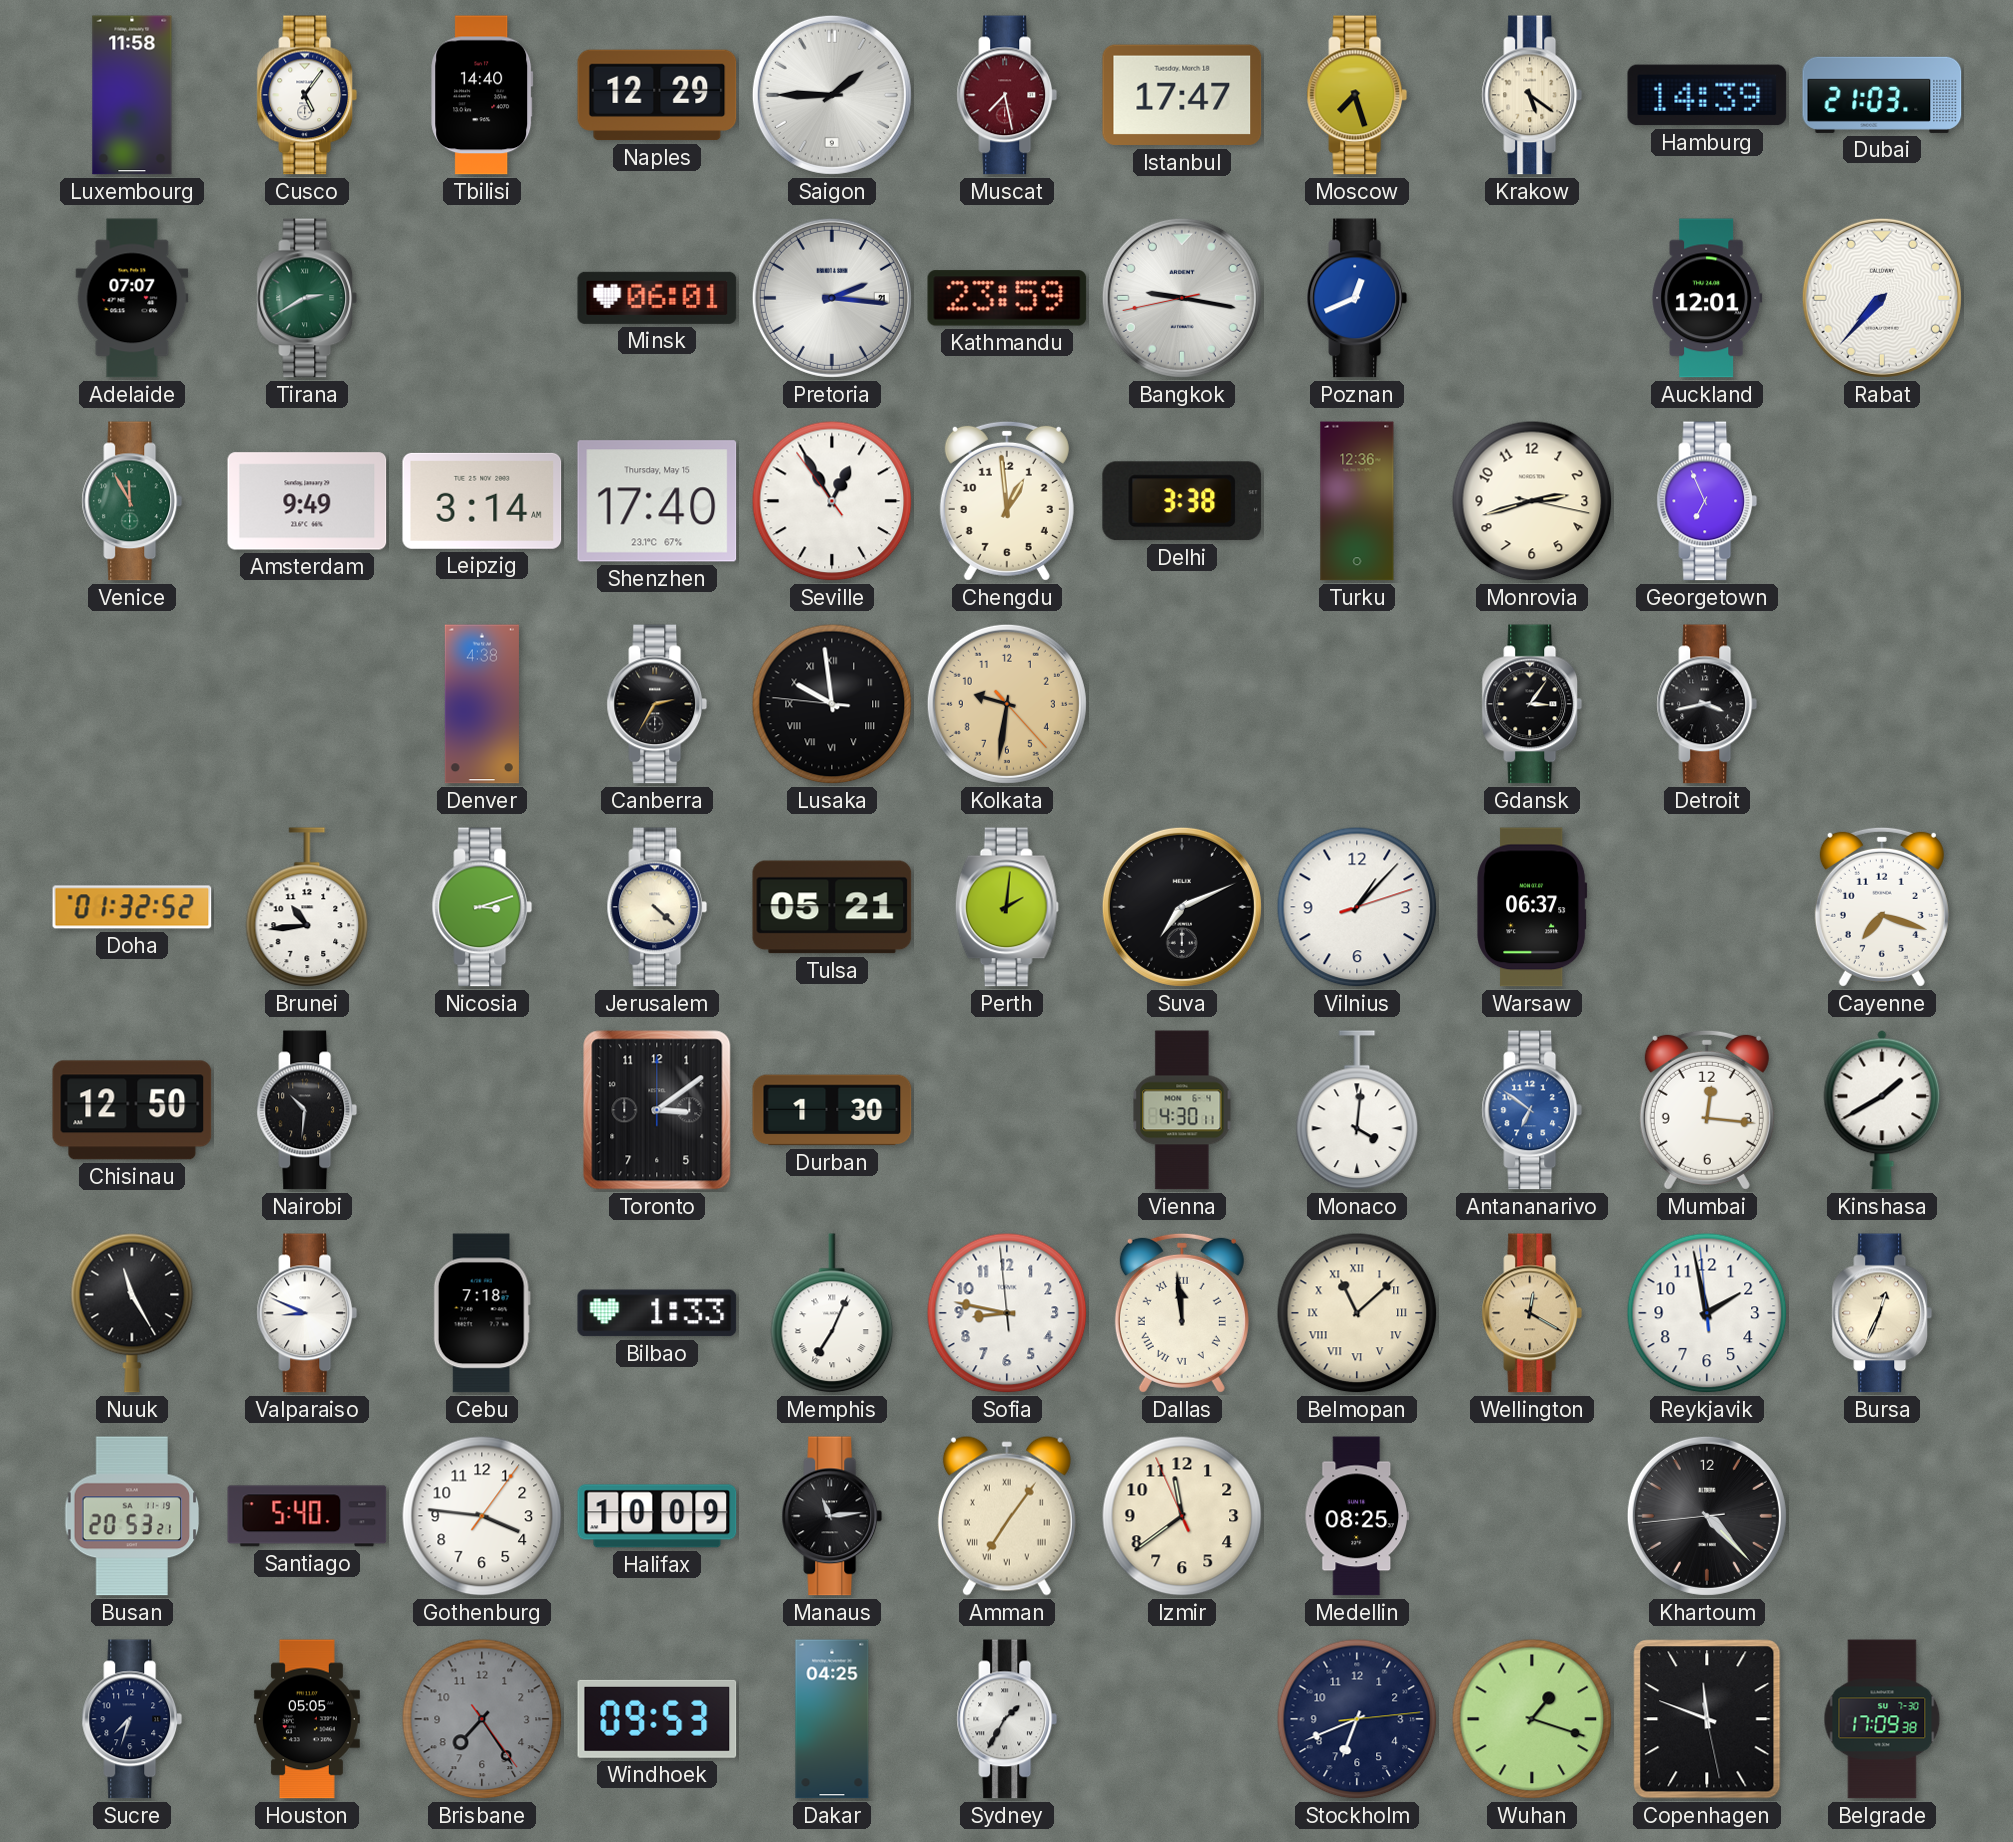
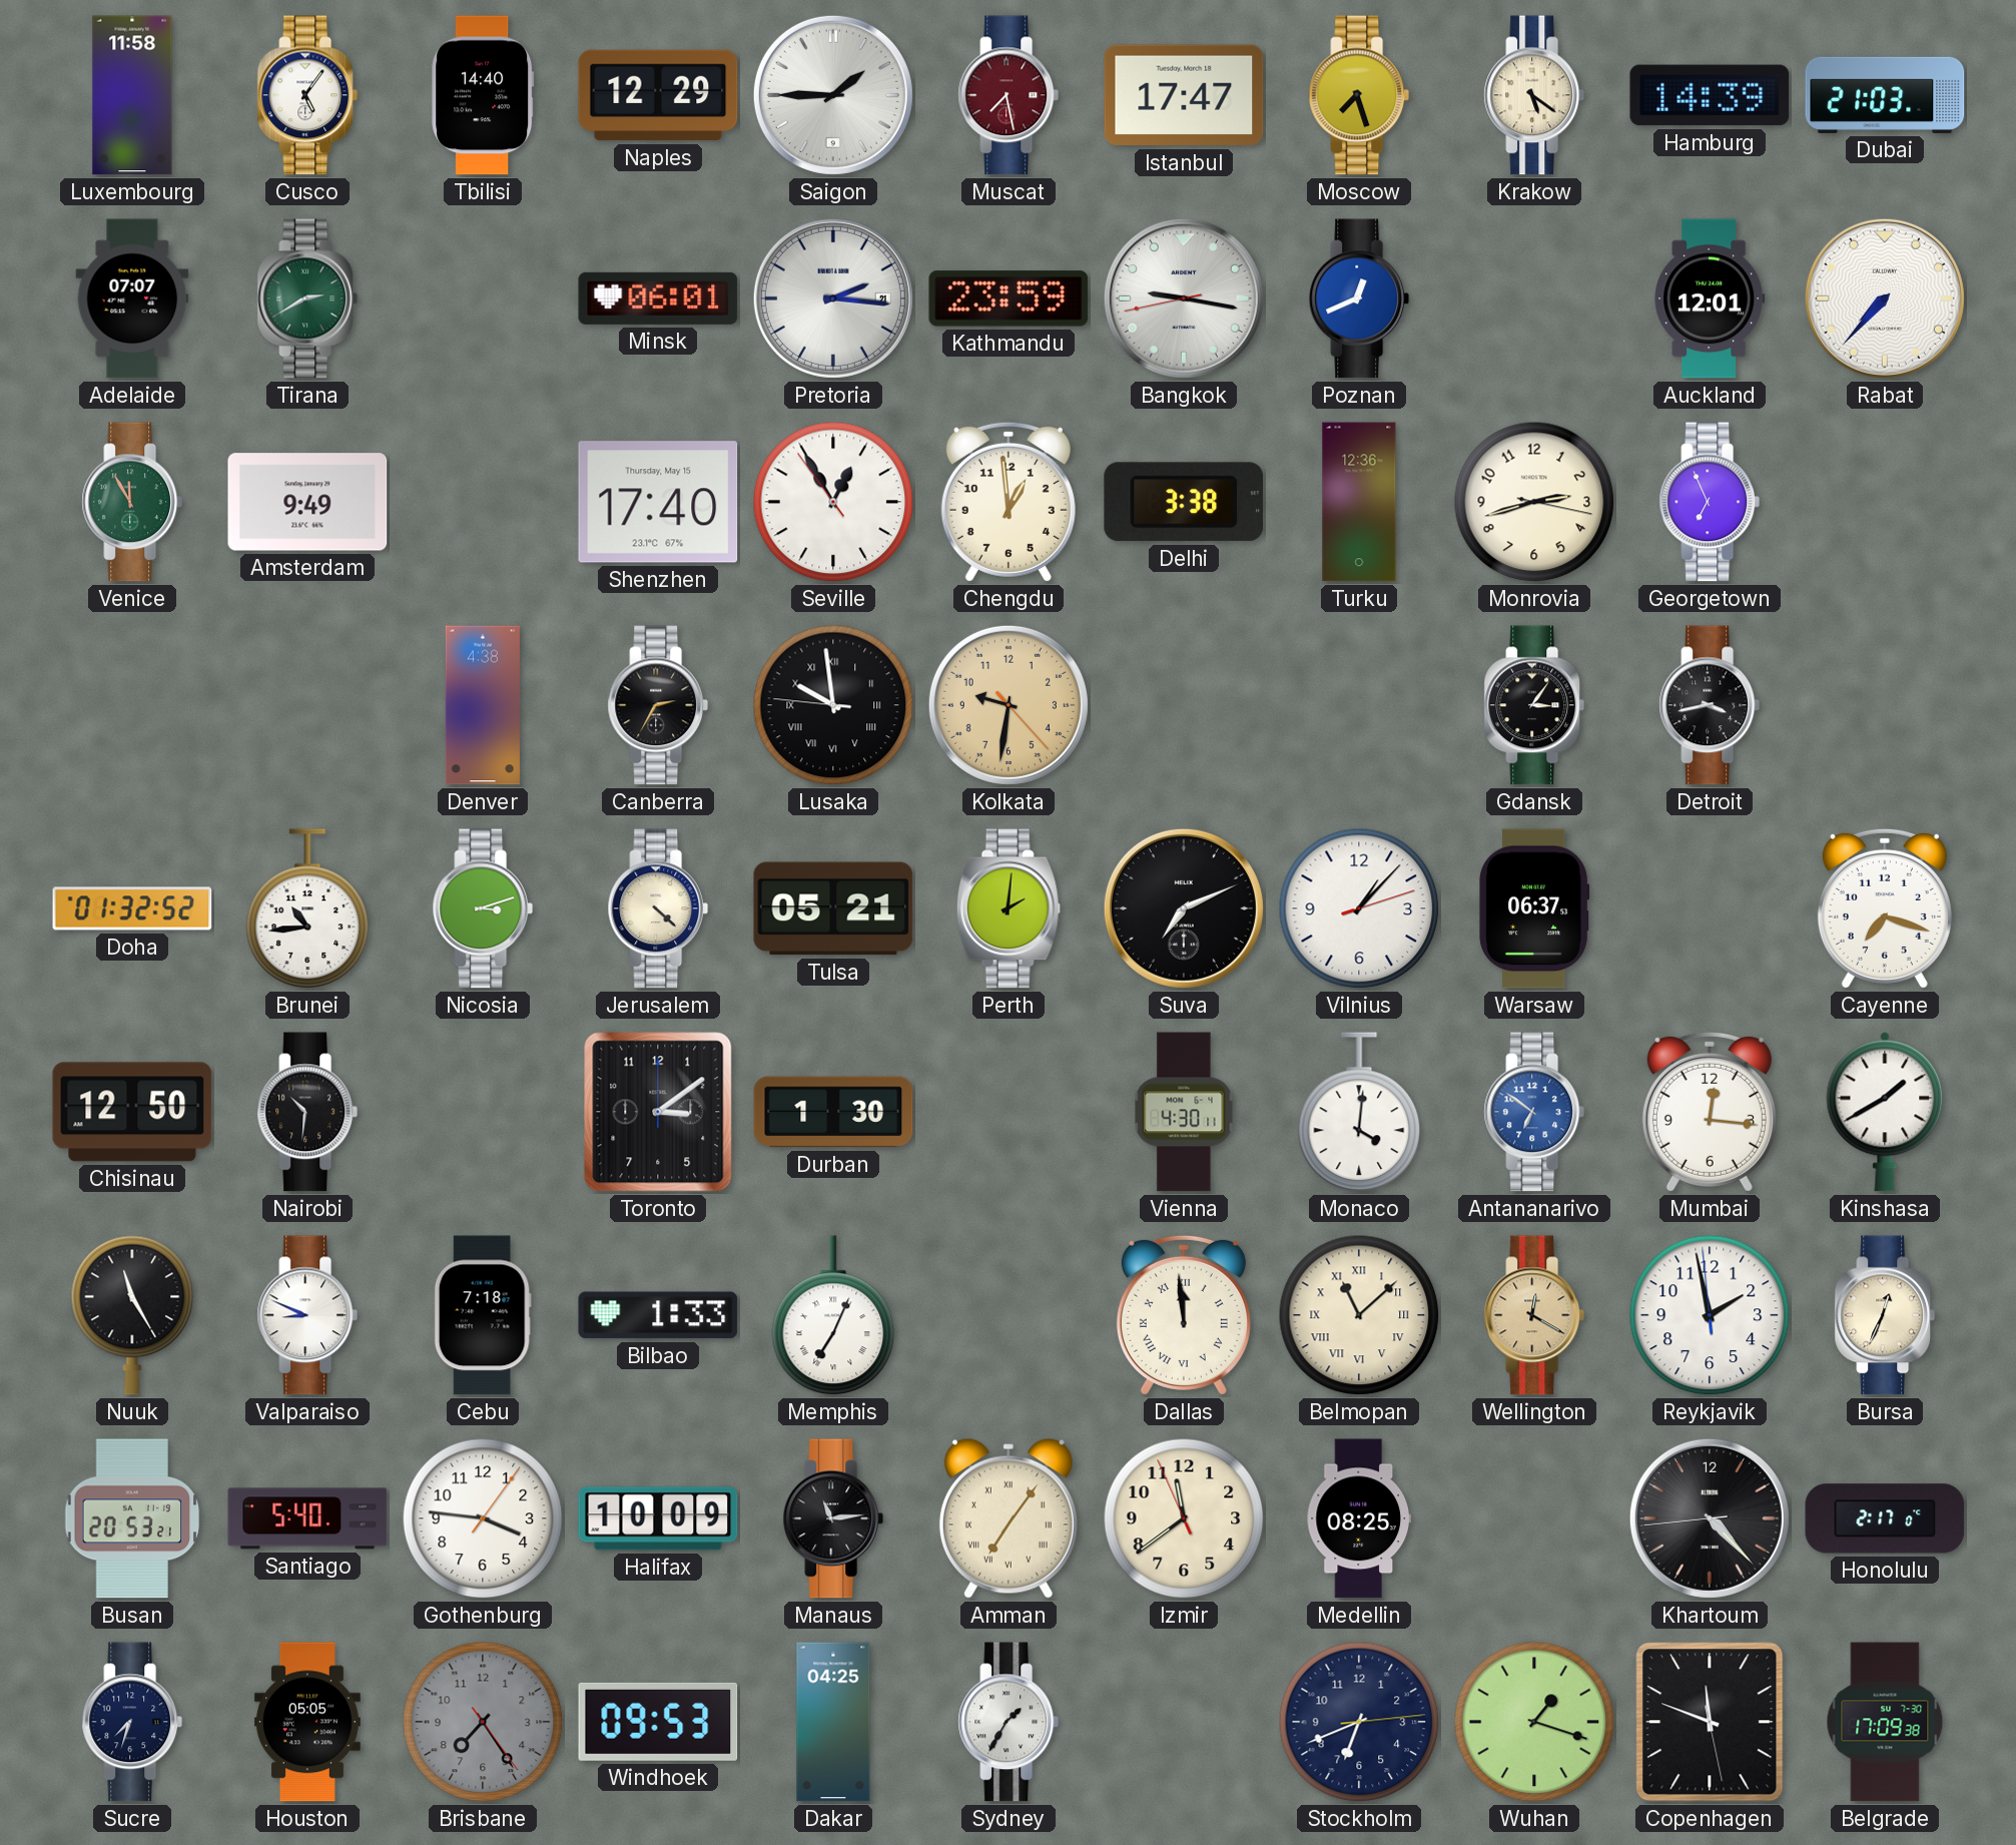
Leipzig: 3:14 -> none (482, 501)
Sofia: 8:46 -> none (1007, 1313)
Honolulu: none -> 2:17 (1885, 1518)
